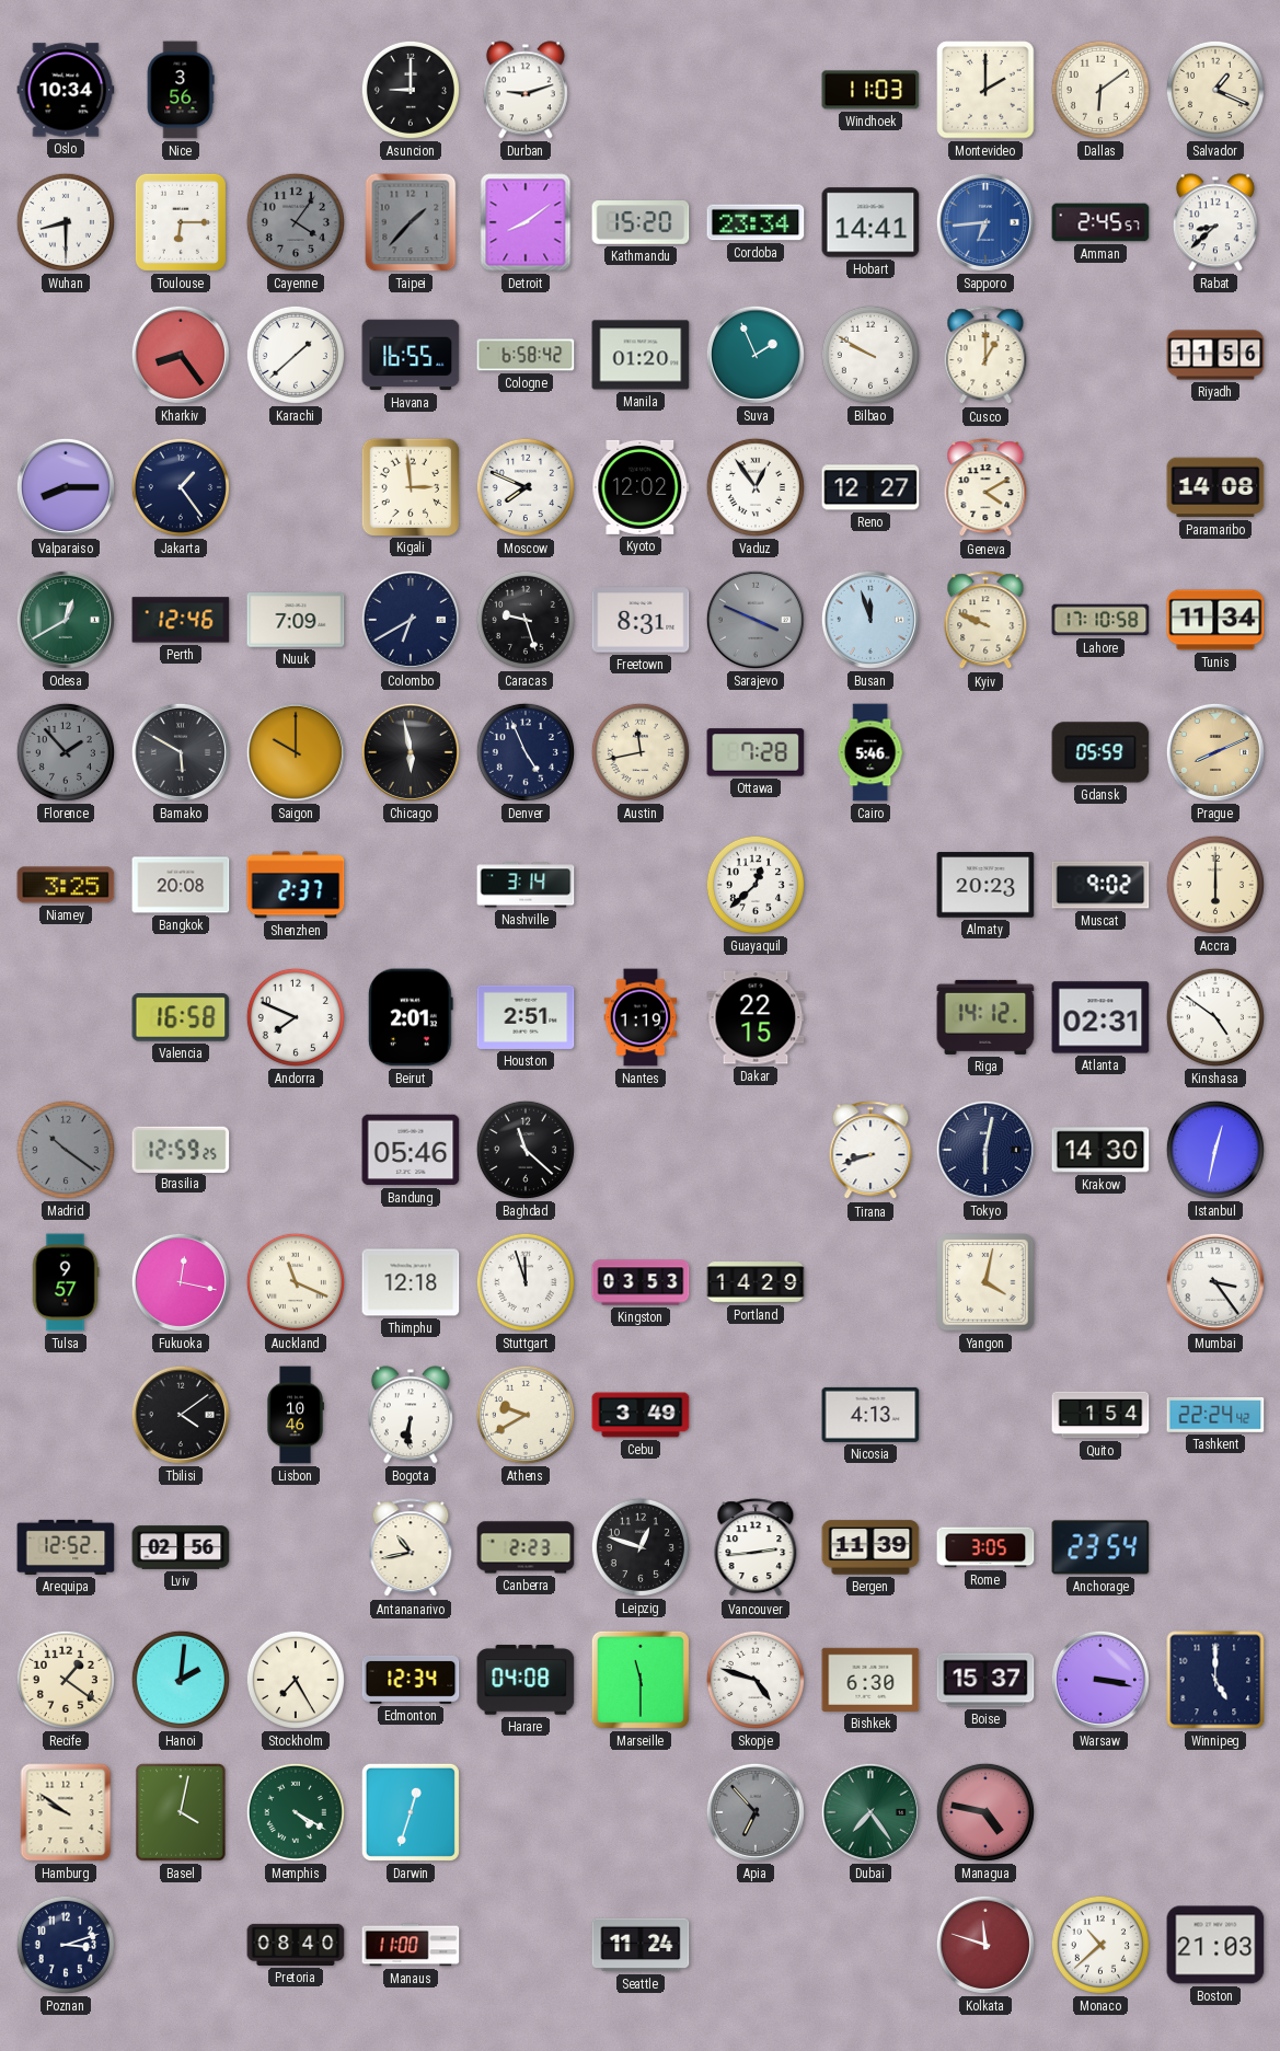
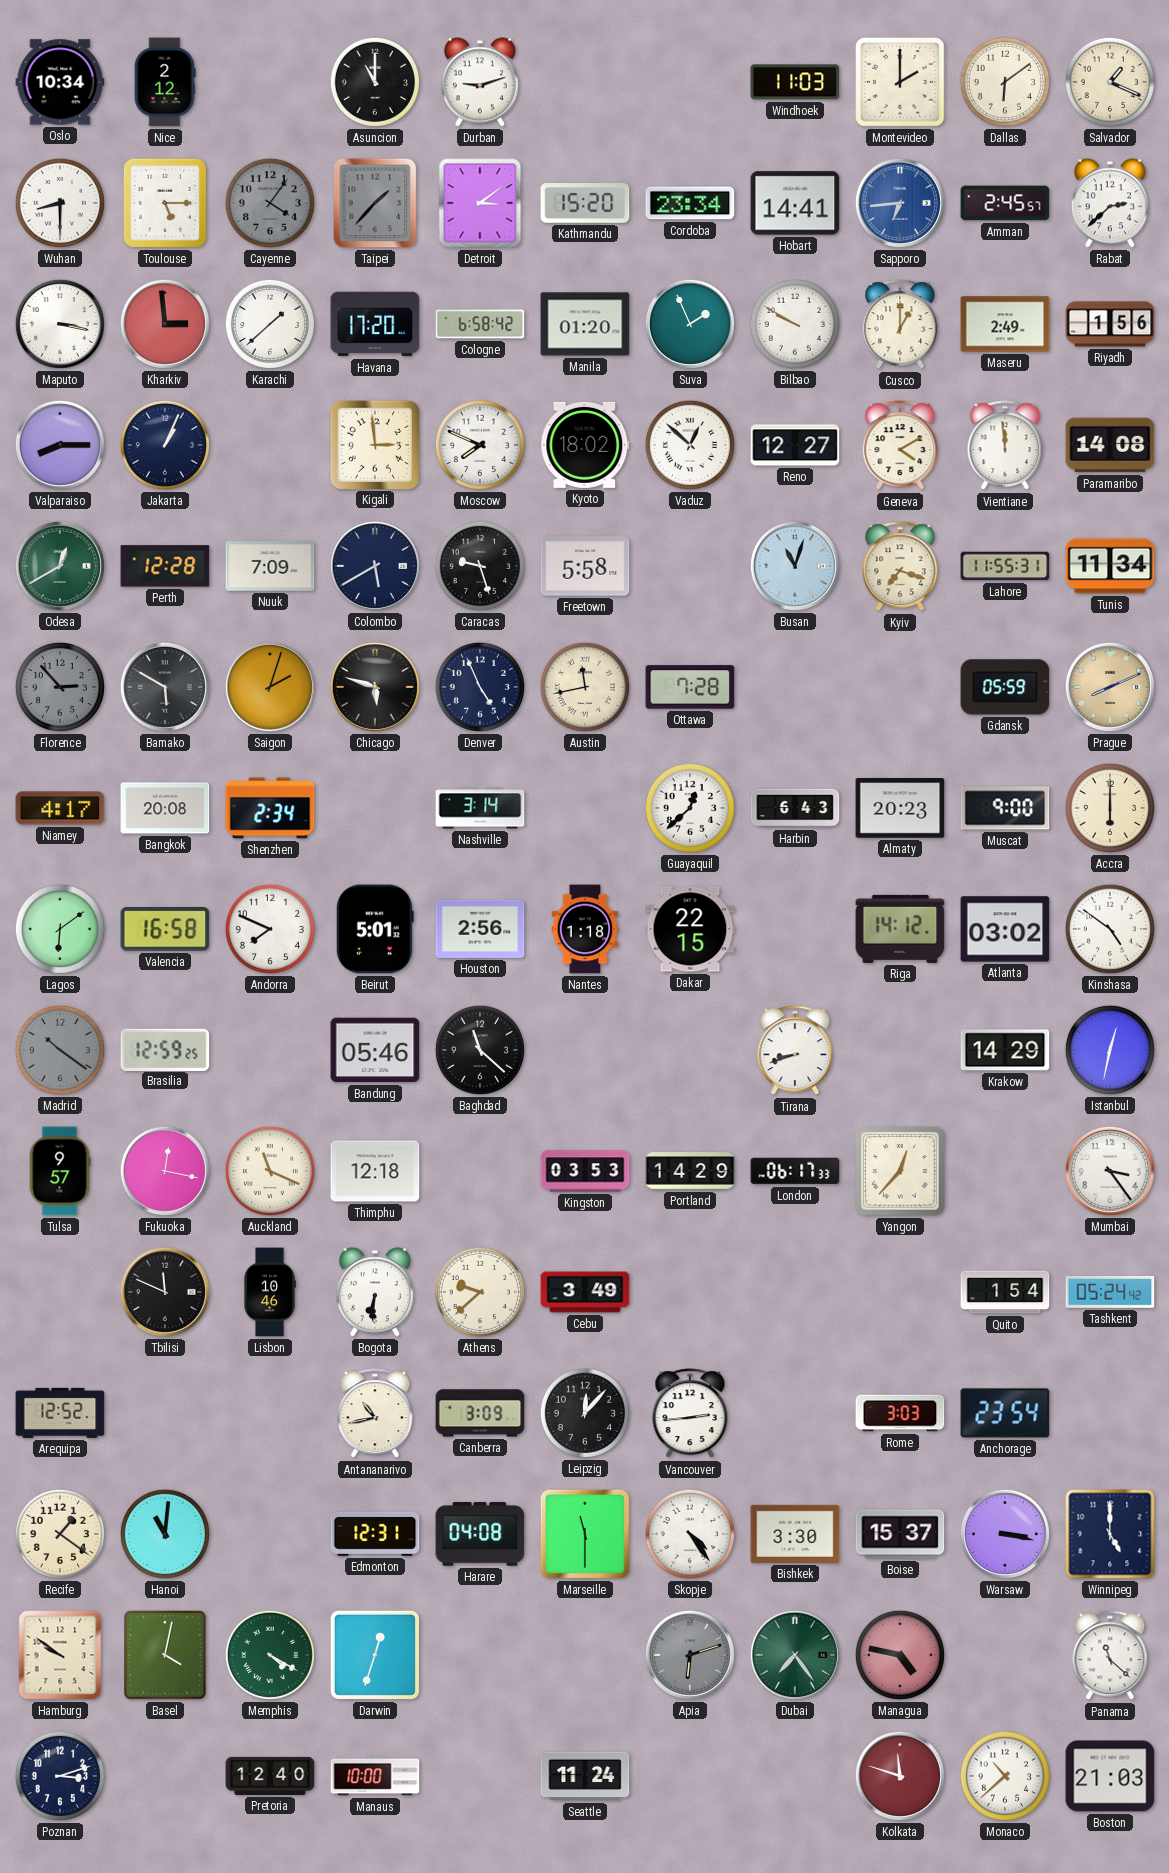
Nice: 3:56 -> 2:12 (165, 82)
Asuncion: 9:00 -> 11:00 (375, 82)
Toulouse: 6:15 -> 5:15 (165, 203)
Detroit: 8:09 -> 3:09 (480, 203)
Rabat: 8:38 -> 2:38 (1110, 203)
Maputo: none -> 3:17 (60, 324)
Kharkiv: 8:24 -> 2:59 (165, 324)
Havana: 16:55 -> 17:20 (375, 324)
Maseru: none -> 2:49 (1005, 324)
Riyadh: 11:56 -> 1:56 (1110, 324)
Jakarta: 1:24 -> 1:04 (165, 445)
Kyoto: 12:02 -> 18:02 (585, 445)
Vaduz: 12:54 -> 12:52 (690, 445)
Vientiane: none -> 11:59 (1005, 446)
Perth: 12:46 -> 12:28 (165, 566)
Colombo: 6:40 -> 5:40 (375, 566)
Freetown: 8:31 -> 5:58 (585, 566)
Sarajevo: 3:49 -> none (756, 620)
Busan: 11:57 -> 11:03 (795, 566)
Kyiv: 9:49 -> 7:18 (900, 567)
Lahore: 17:10 -> 11:55 (1005, 566)
Florence: 1:53 -> 2:53 (60, 687)
Saigon: 10:00 -> 2:03 (270, 687)
Chicago: 5:58 -> 5:48 (375, 687)
Cairo: 5:46 -> none (870, 752)
Niamey: 3:25 -> 4:17 (60, 808)
Shenzhen: 2:37 -> 2:34 (270, 808)
Harbin: none -> 6:43 (795, 808)
Muscat: 9:02 -> 9:00 (1005, 808)
Lagos: none -> 6:09 (60, 929)
Beirut: 2:01 -> 5:01 (375, 929)
Houston: 2:51 -> 2:56 (480, 929)
Nantes: 1:19 -> 1:18 (585, 929)
Atlanta: 02:31 -> 03:02 (1005, 929)
Tokyo: 6:02 -> none (985, 1150)
Krakow: 14:30 -> 14:29 (1005, 1050)
Stuttgart: 11:57 -> none (526, 1282)
London: none -> 06:17 (795, 1171)
Yangon: 4:02 -> 12:37 (900, 1171)
Tbilisi: 4:09 -> 11:49 (165, 1292)
Athens: 9:40 -> 9:38 (480, 1292)
Nicosia: 4:13 -> none (870, 1415)
Tashkent: 22:24 -> 05:24 (1110, 1293)
Lviv: 02:56 -> none (181, 1547)
Canberra: 2:23 -> 3:09 (480, 1413)
Leipzig: 12:48 -> 12:07 (585, 1413)
Bergen: 11:39 -> none (870, 1547)
Rome: 3:05 -> 3:03 (900, 1413)
Hanoi: 2:01 -> 11:01 (165, 1534)
Stockholm: 7:25 -> none (296, 1680)
Edmonton: 12:34 -> 12:31 (375, 1534)
Skopje: 4:48 -> 4:24 (690, 1534)
Bishkek: 6:30 -> 3:30 (795, 1534)
Apia: 6:53 -> 6:12 (690, 1655)
Panama: none -> 11:22 (1110, 1656)
Pretoria: 08:40 -> 12:40 (270, 1776)
Manaus: 11:00 -> 10:00 (375, 1776)
